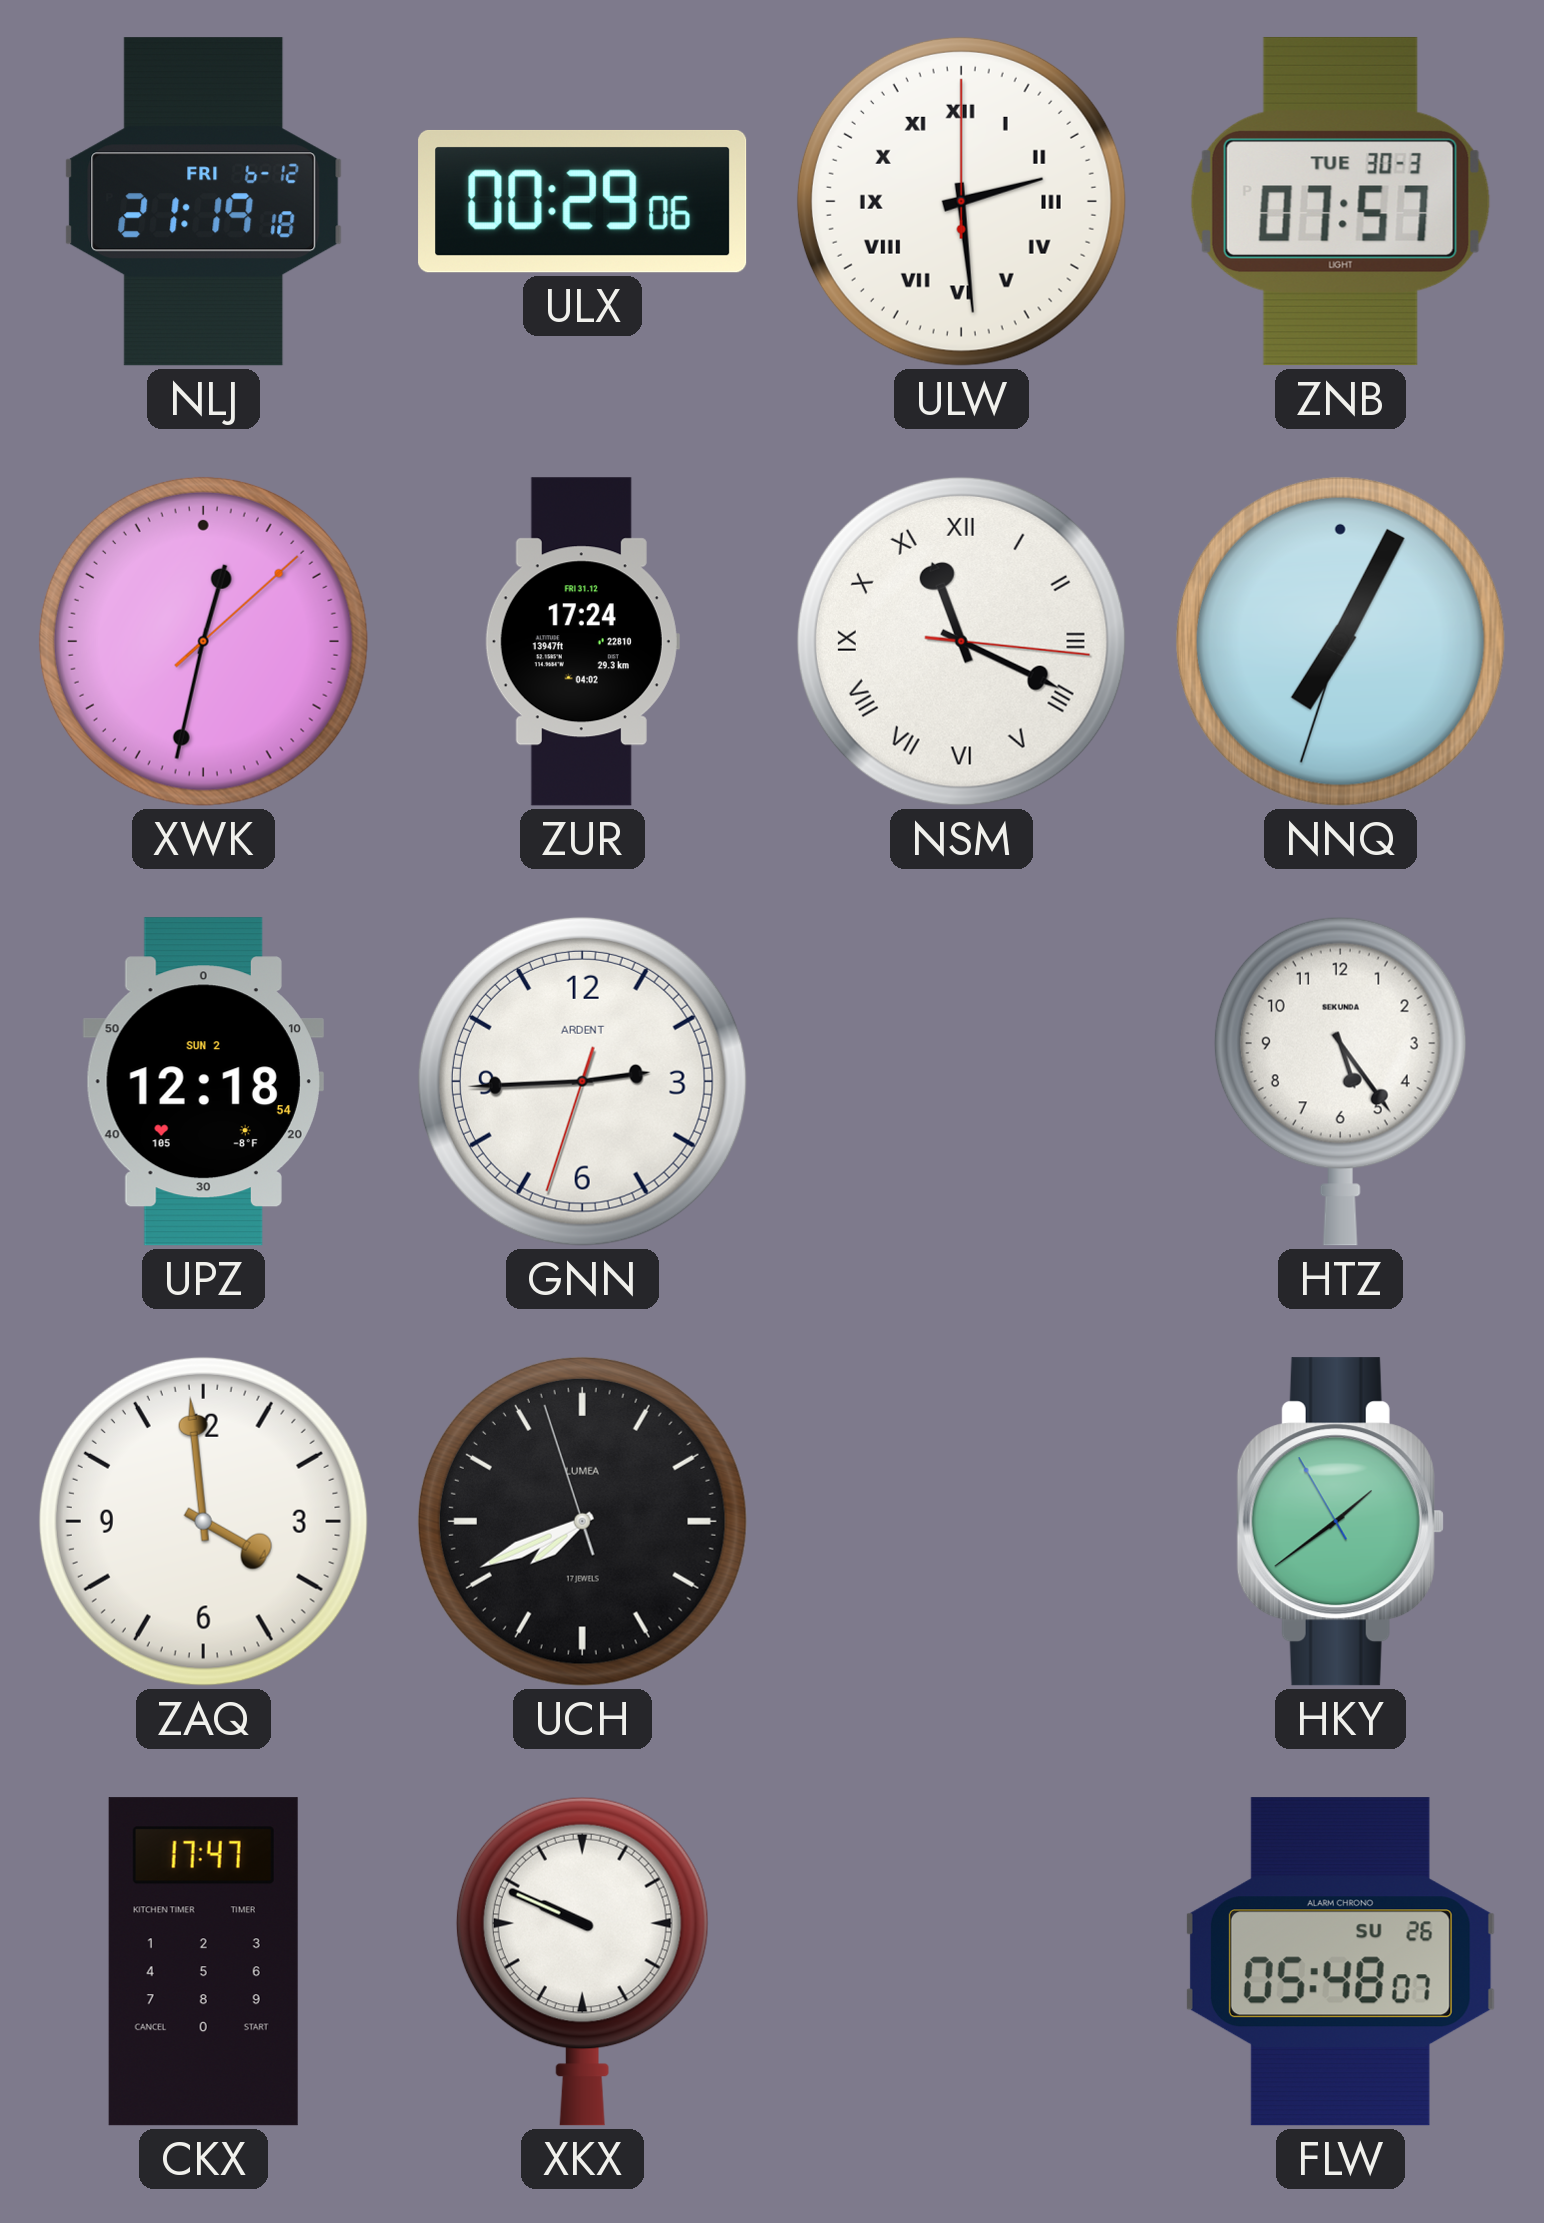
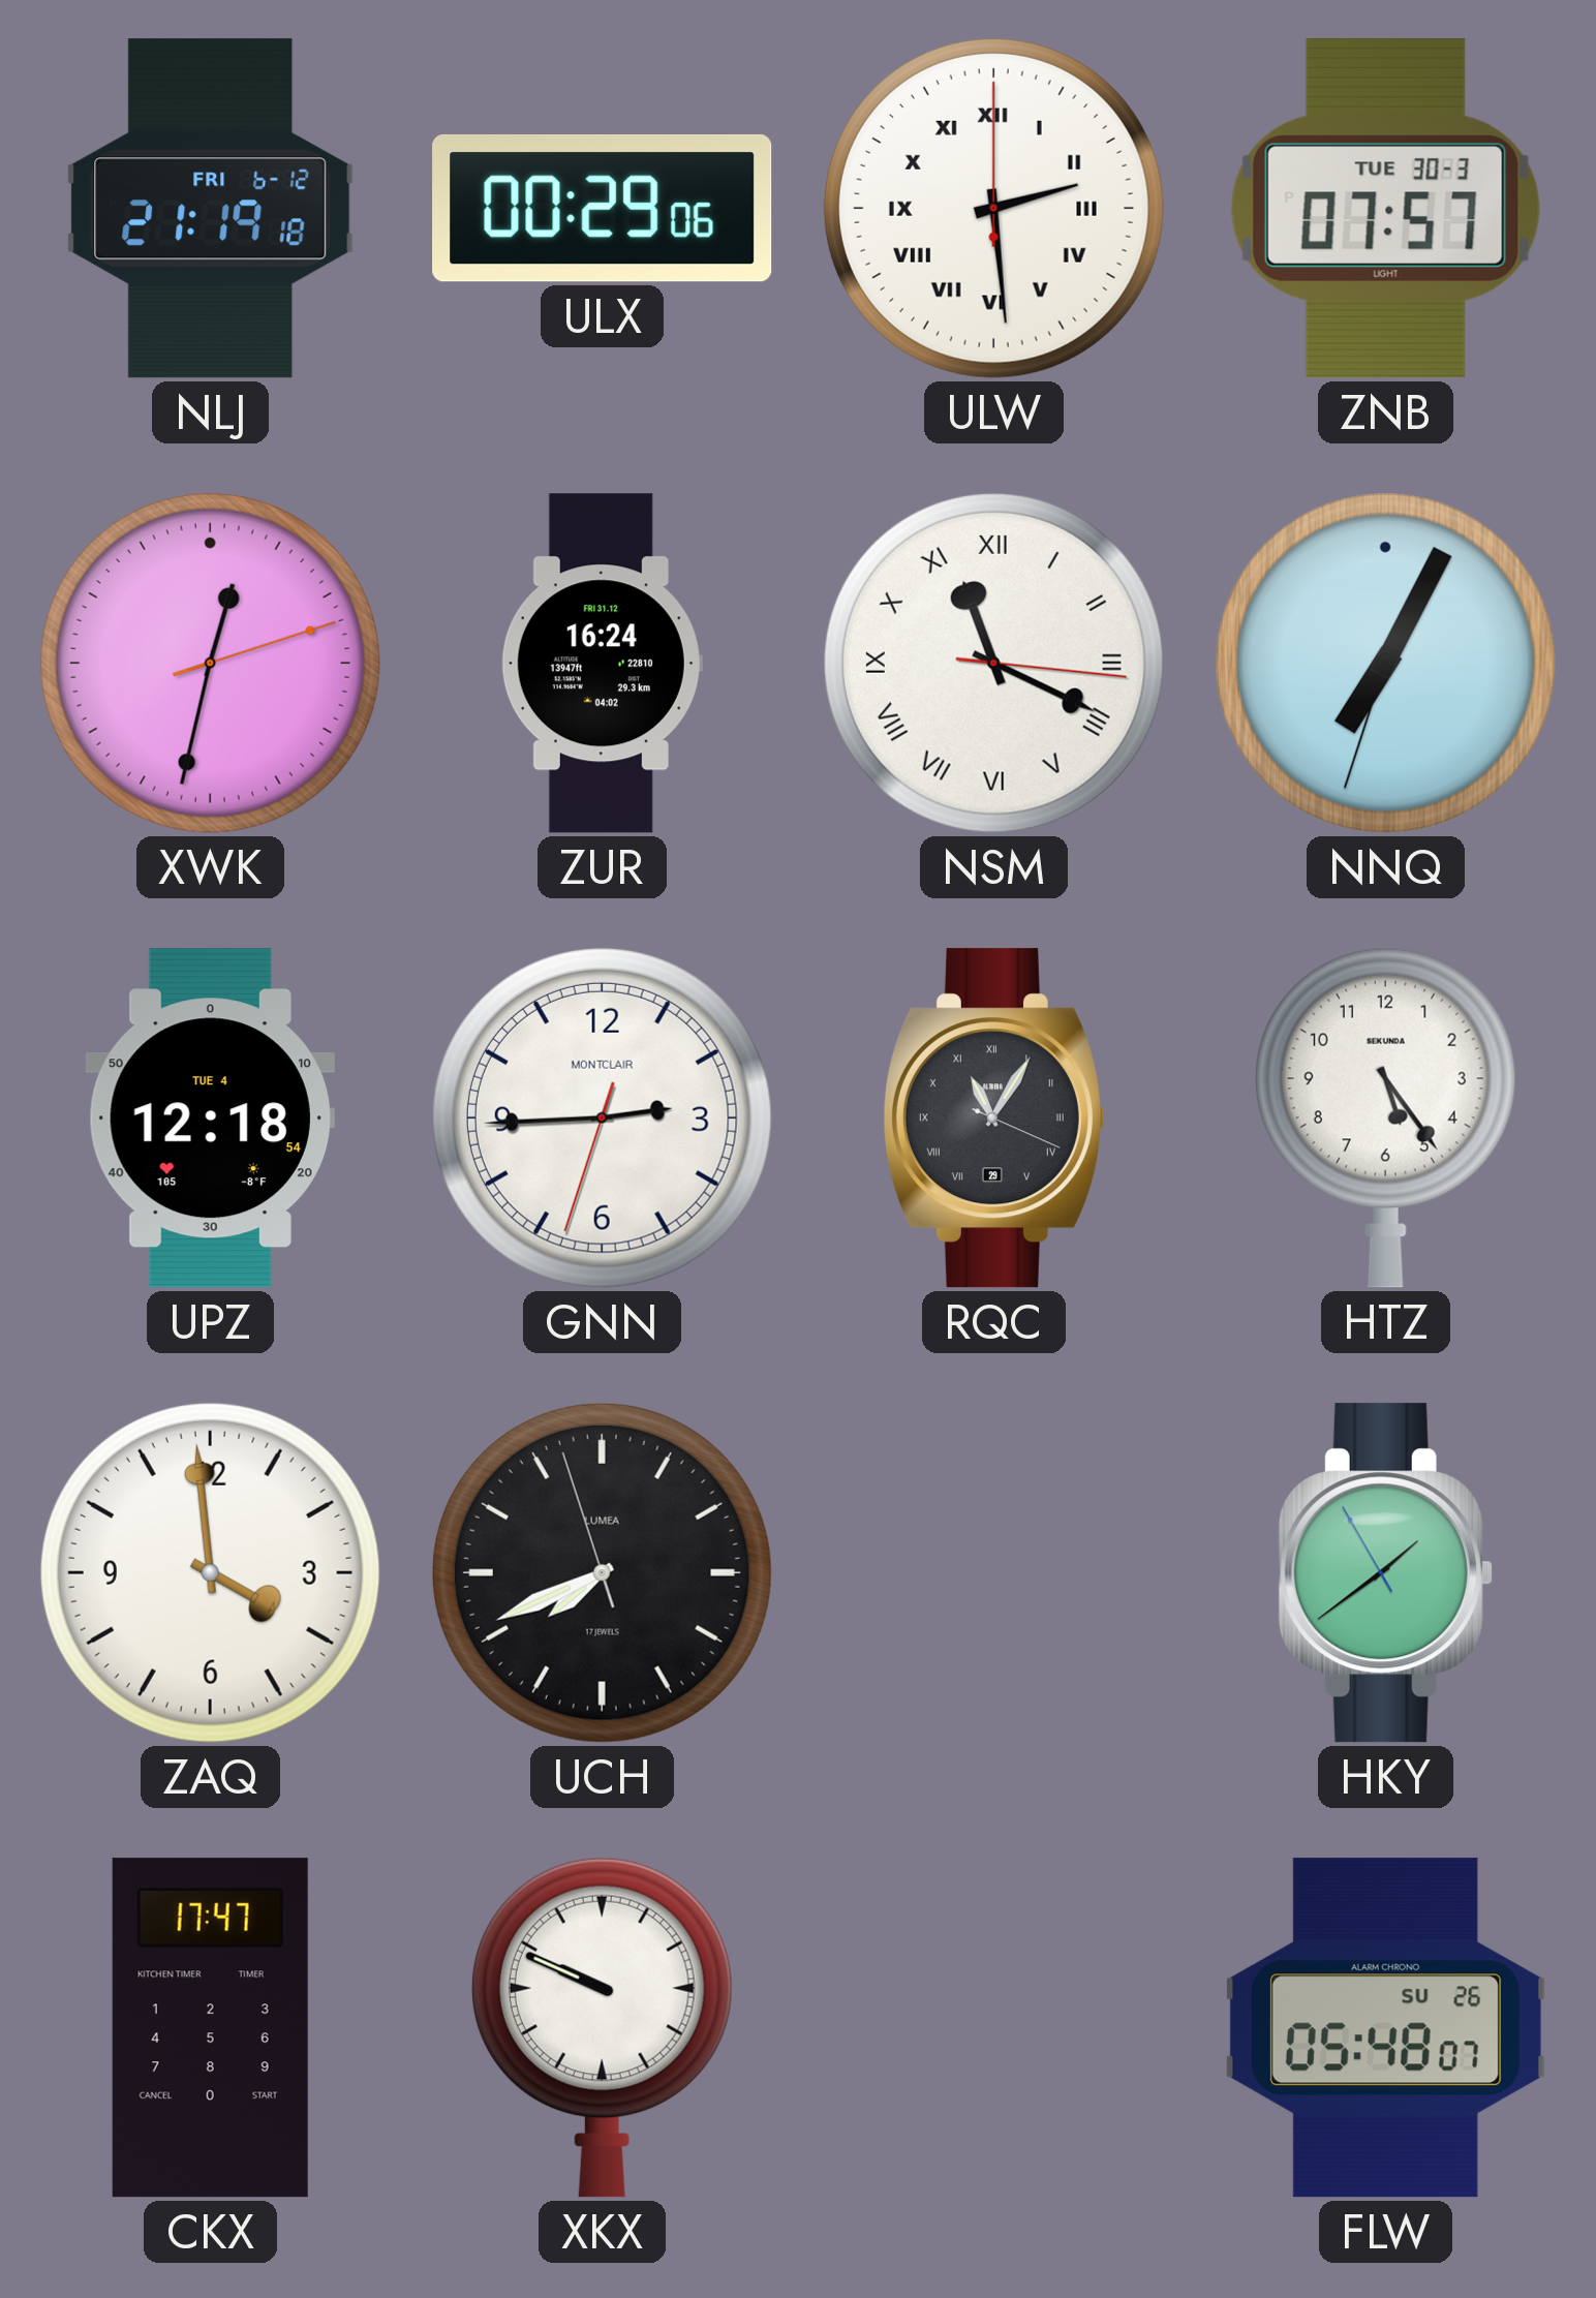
XWK: 12:32:08 -> 12:32:12 (210, 663)
ZUR: 17:24 -> 16:24 (602, 664)
UPZ date: SUN 2 -> TUE 4 (210, 1119)
GNN brand: ARDENT -> MONTCLAIR (602, 1117)
RQC: none -> 11:05 (993, 1119)
